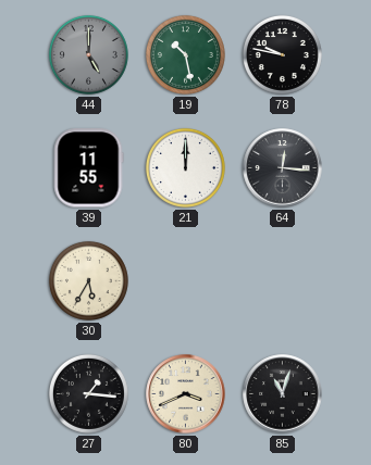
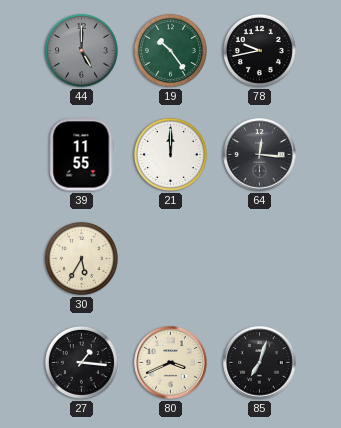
19: 10:28 -> 10:24 (170, 50)
78: 9:47 -> 9:43 (259, 50)
85: 11:03 -> 7:03 (260, 363)
